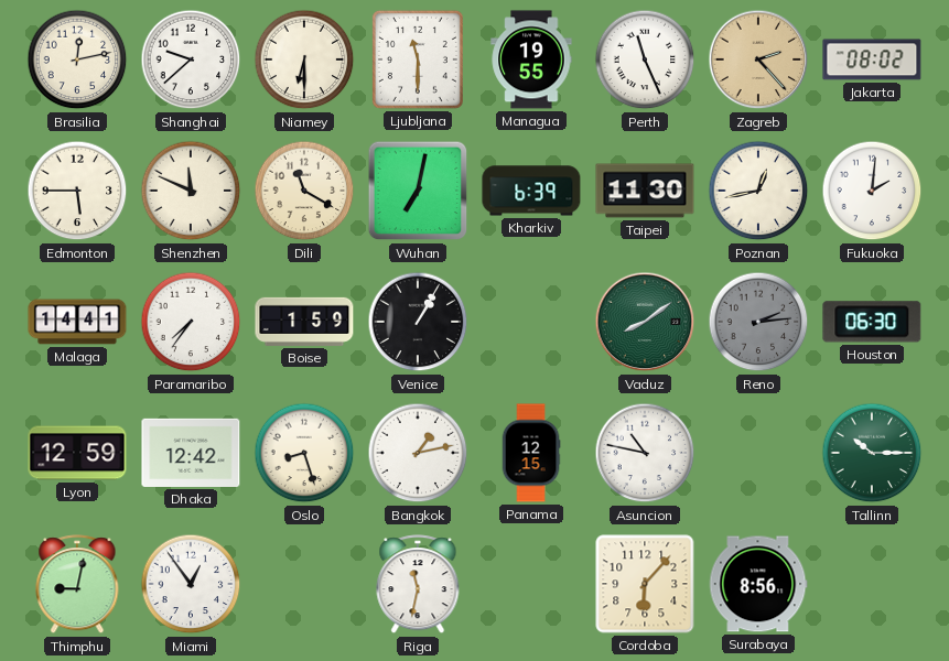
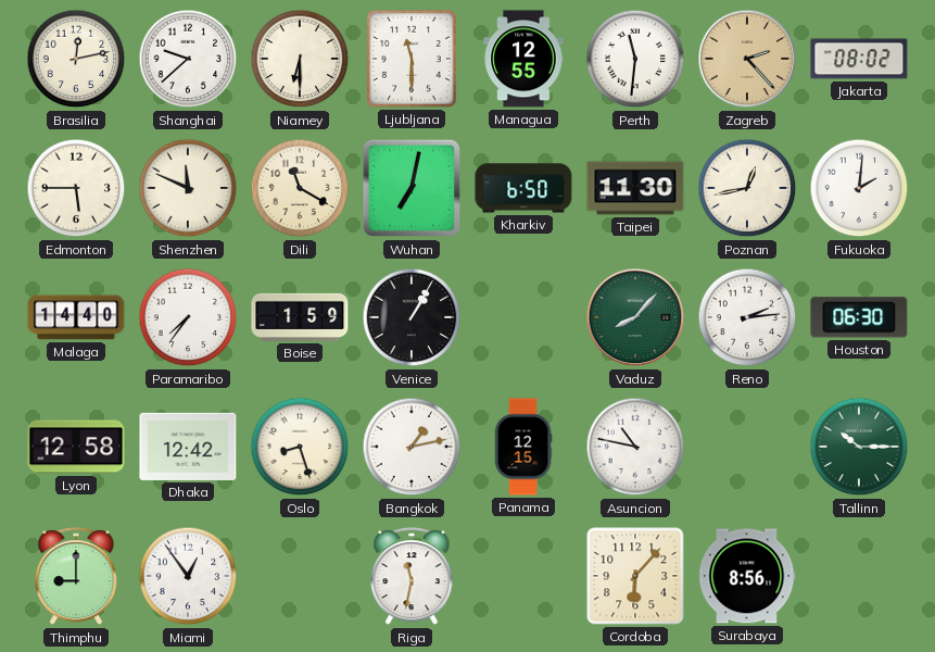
Managua: 19:55 -> 12:55 (523, 59)
Perth: 11:26 -> 11:31 (635, 59)
Kharkiv: 6:39 -> 6:50 (523, 188)
Malaga: 14:41 -> 14:40 (76, 317)
Vaduz: 8:09 -> 8:07 (635, 317)
Reno dial: grey -> white (747, 317)
Lyon: 12:59 -> 12:58 (76, 447)
Thimphu: 9:02 -> 9:00 (76, 577)
